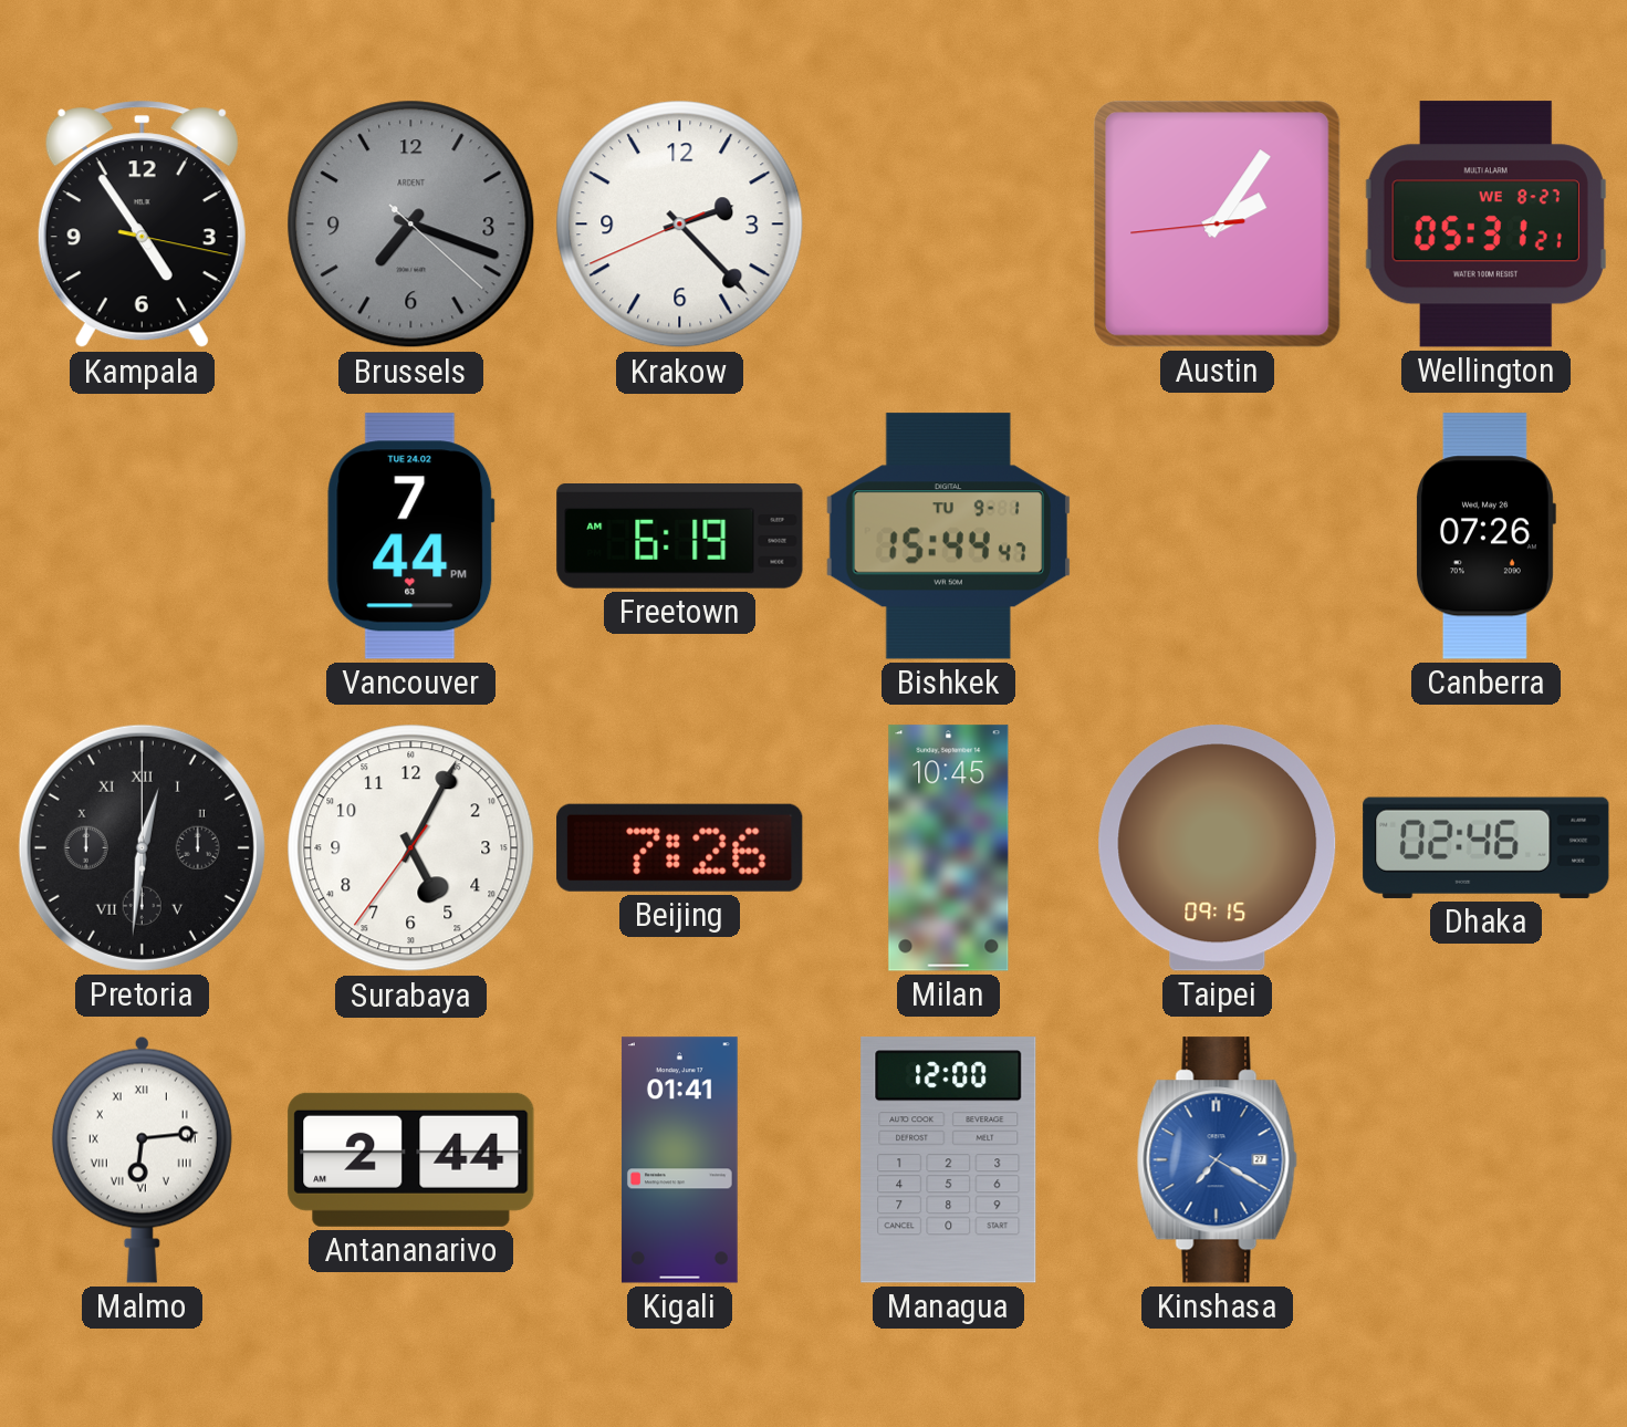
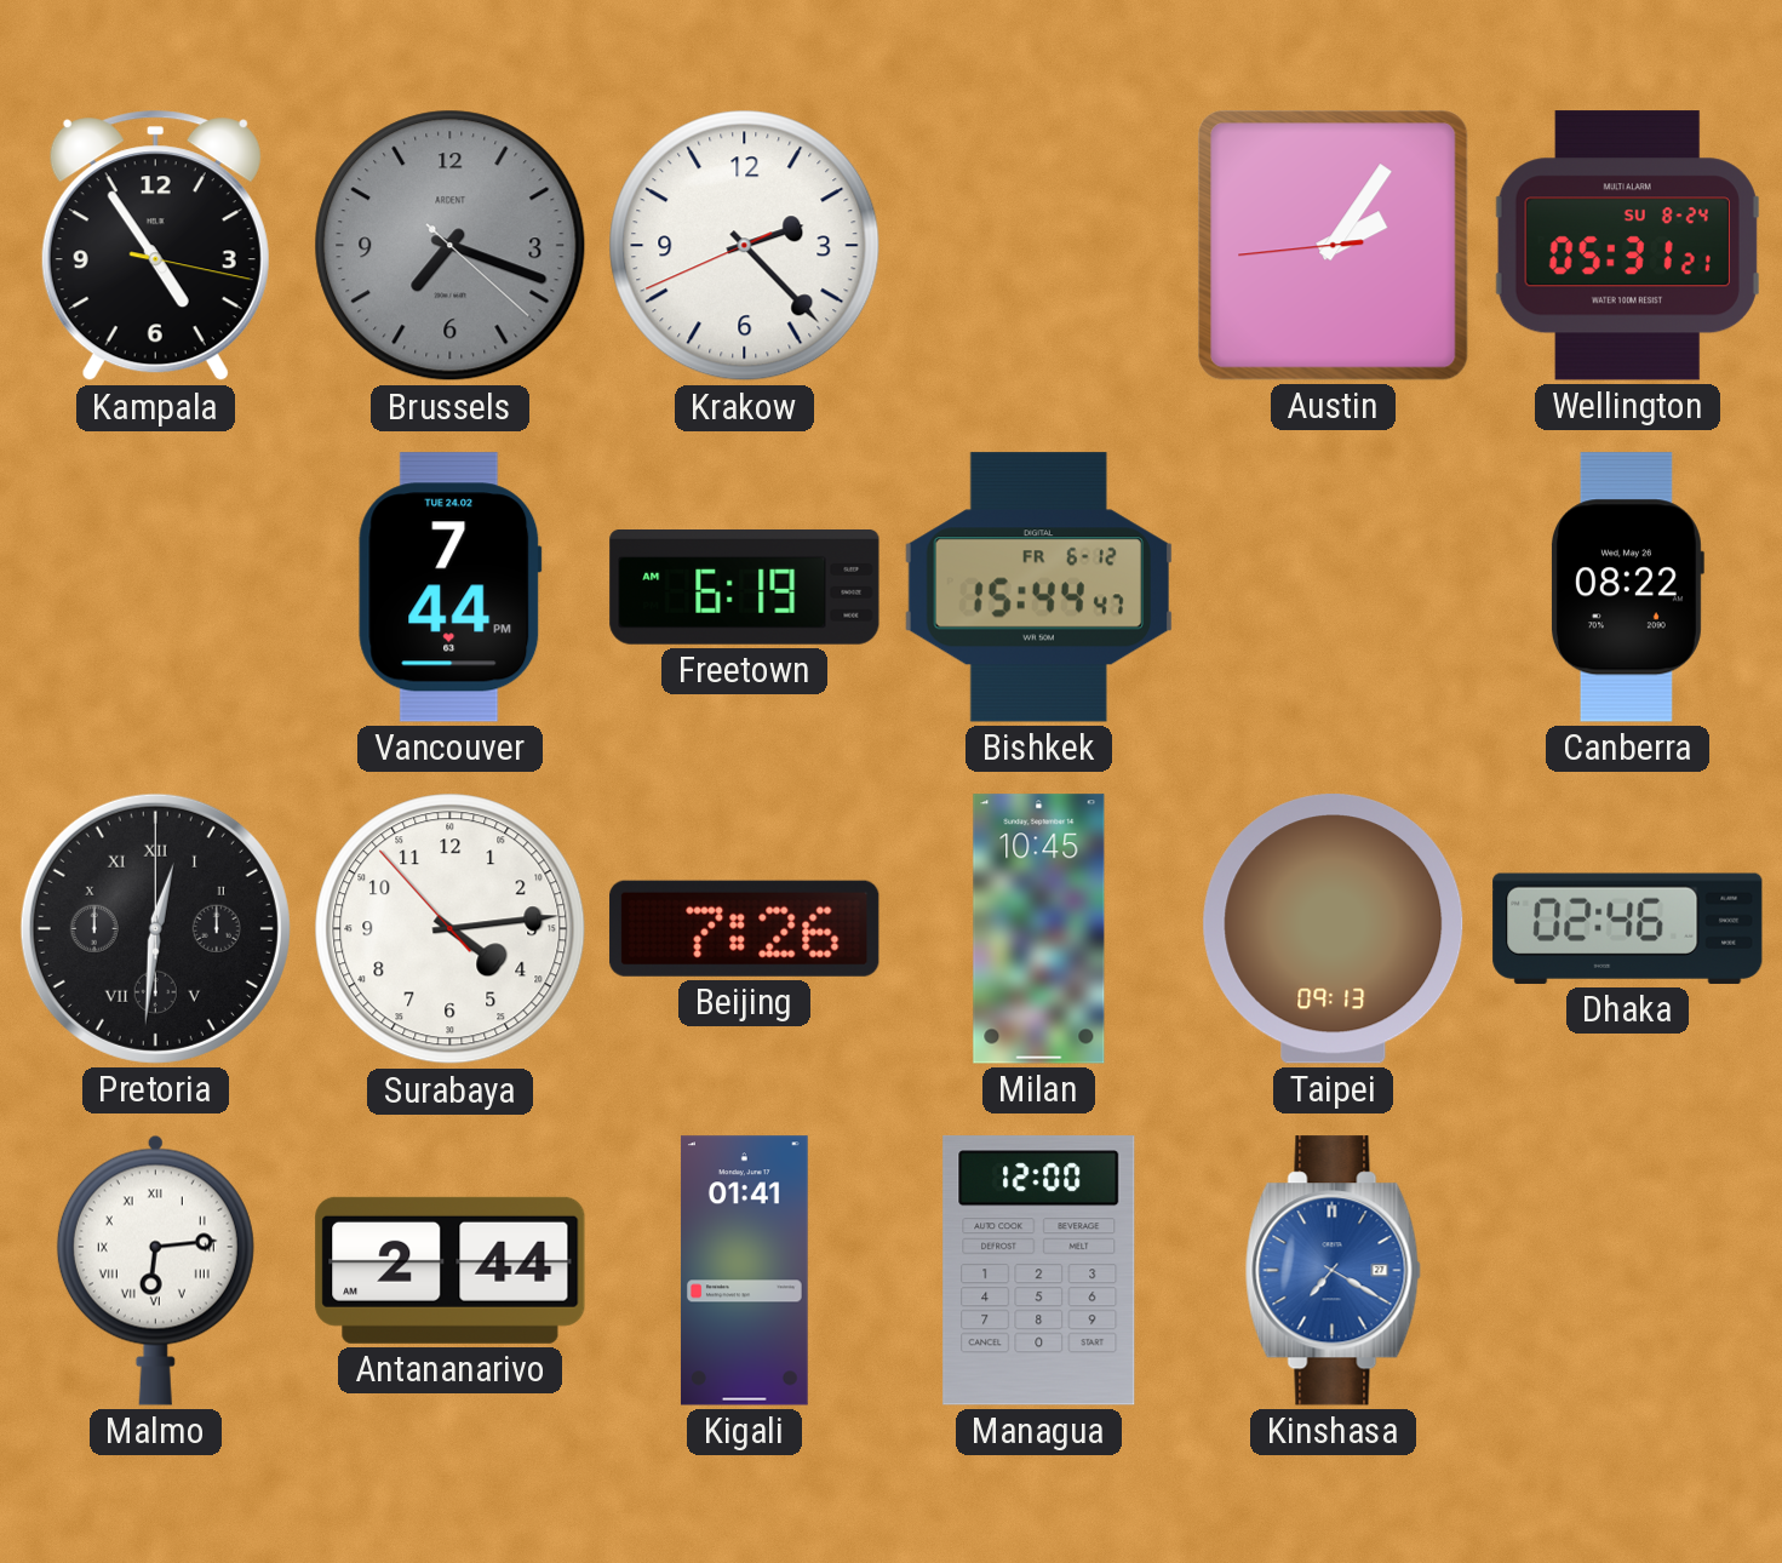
Wellington date: WE 8-27 -> SU 8-24 (1627, 246)
Bishkek date: TU 9-1 -> FR 6-12 (1038, 588)
Canberra: 07:26 -> 08:22 (1627, 588)
Surabaya: 5:04 -> 4:13 (451, 929)
Taipei: 09:15 -> 09:13 (1334, 929)
